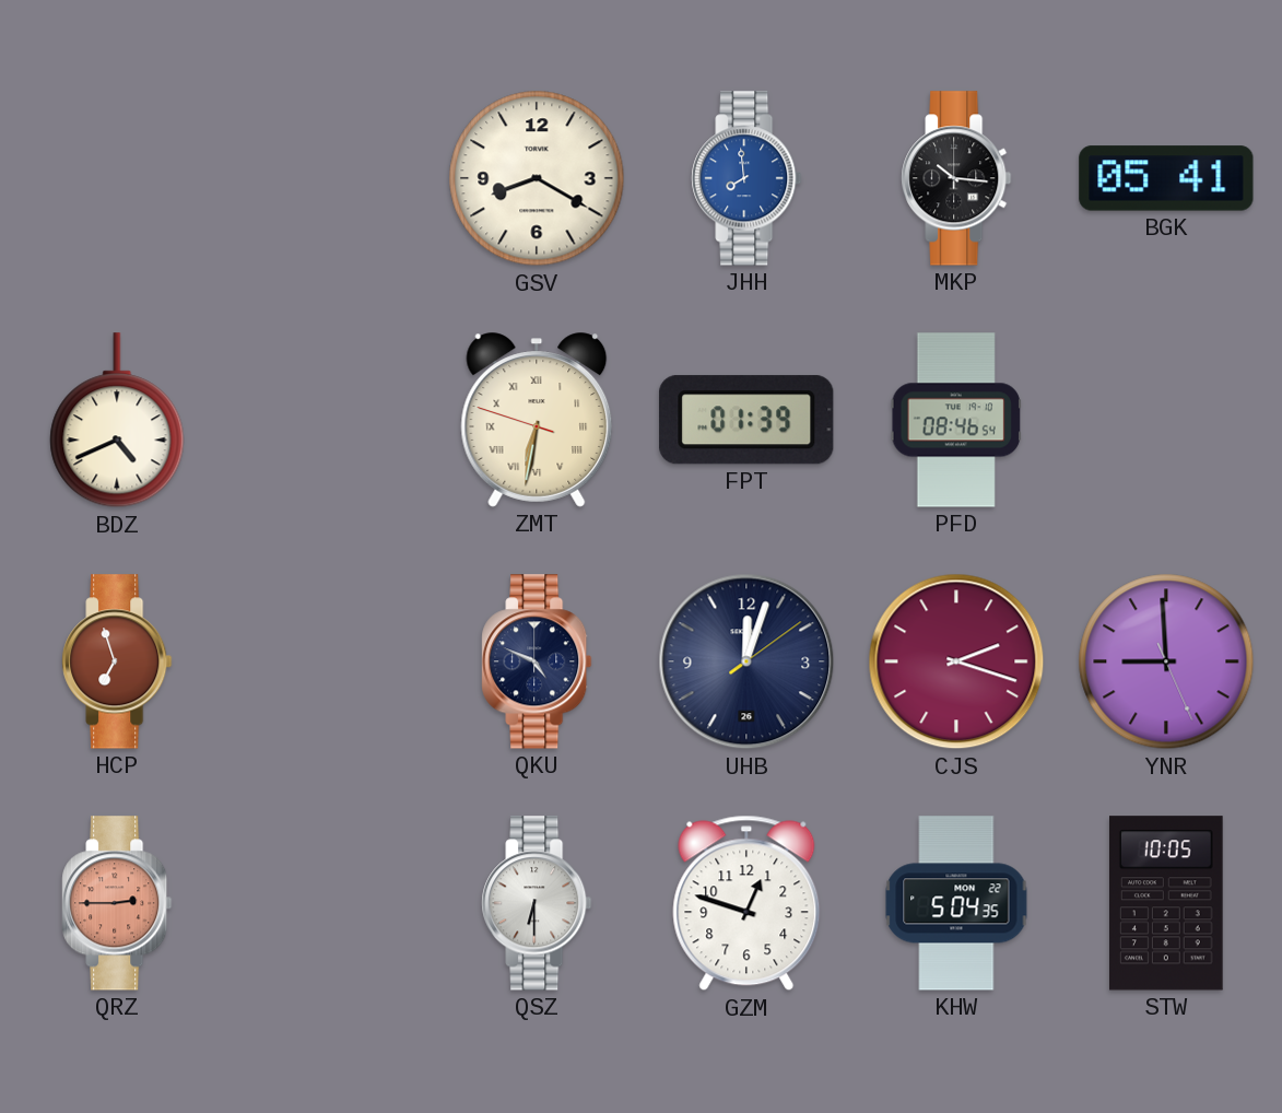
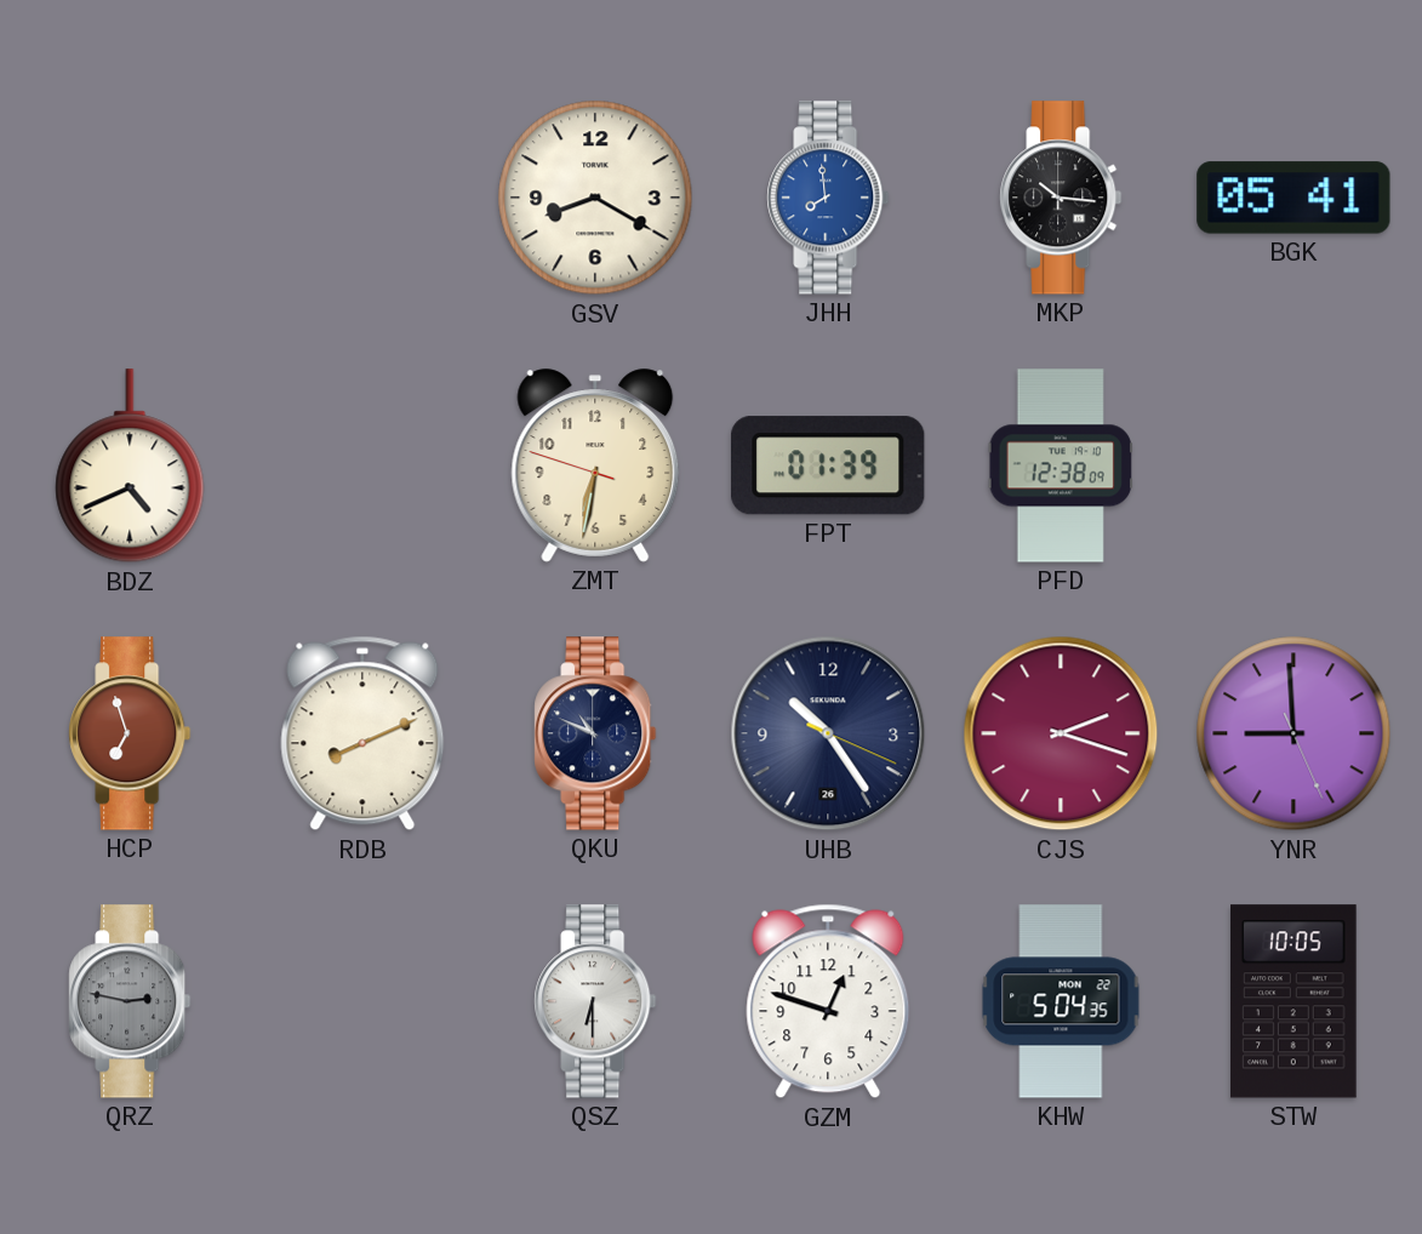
ZMT numerals: Roman -> Arabic (595, 465)
PFD: 08:46 -> 12:38 (1061, 465)
RDB: none -> 8:11 (362, 733)
QKU: 4:49 -> 10:49 (595, 733)
UHB: 12:03 -> 10:24 (828, 733)
QRZ: 2:45 -> 2:47 (130, 1001)
QRZ dial: salmon -> grey (130, 1001)
